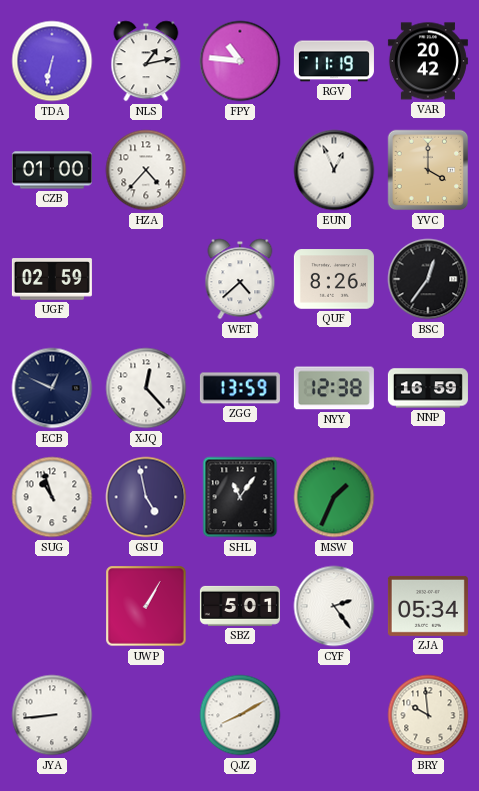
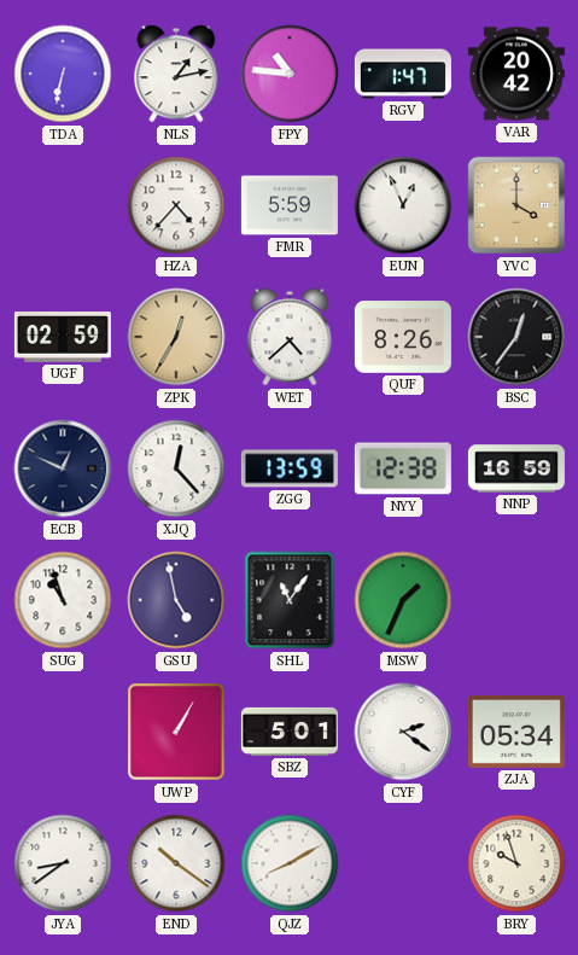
RGV: 11:19 -> 1:47 (403, 74)
CZB: 01:00 -> none (52, 170)
FMR: none -> 5:59 (290, 205)
ZPK: none -> 12:35 (176, 337)
CYF: 2:24 -> 2:21 (403, 732)
JYA: 8:44 -> 8:39 (63, 863)
END: none -> 10:21 (176, 863)
BRY: 9:59 -> 9:57 (516, 863)
